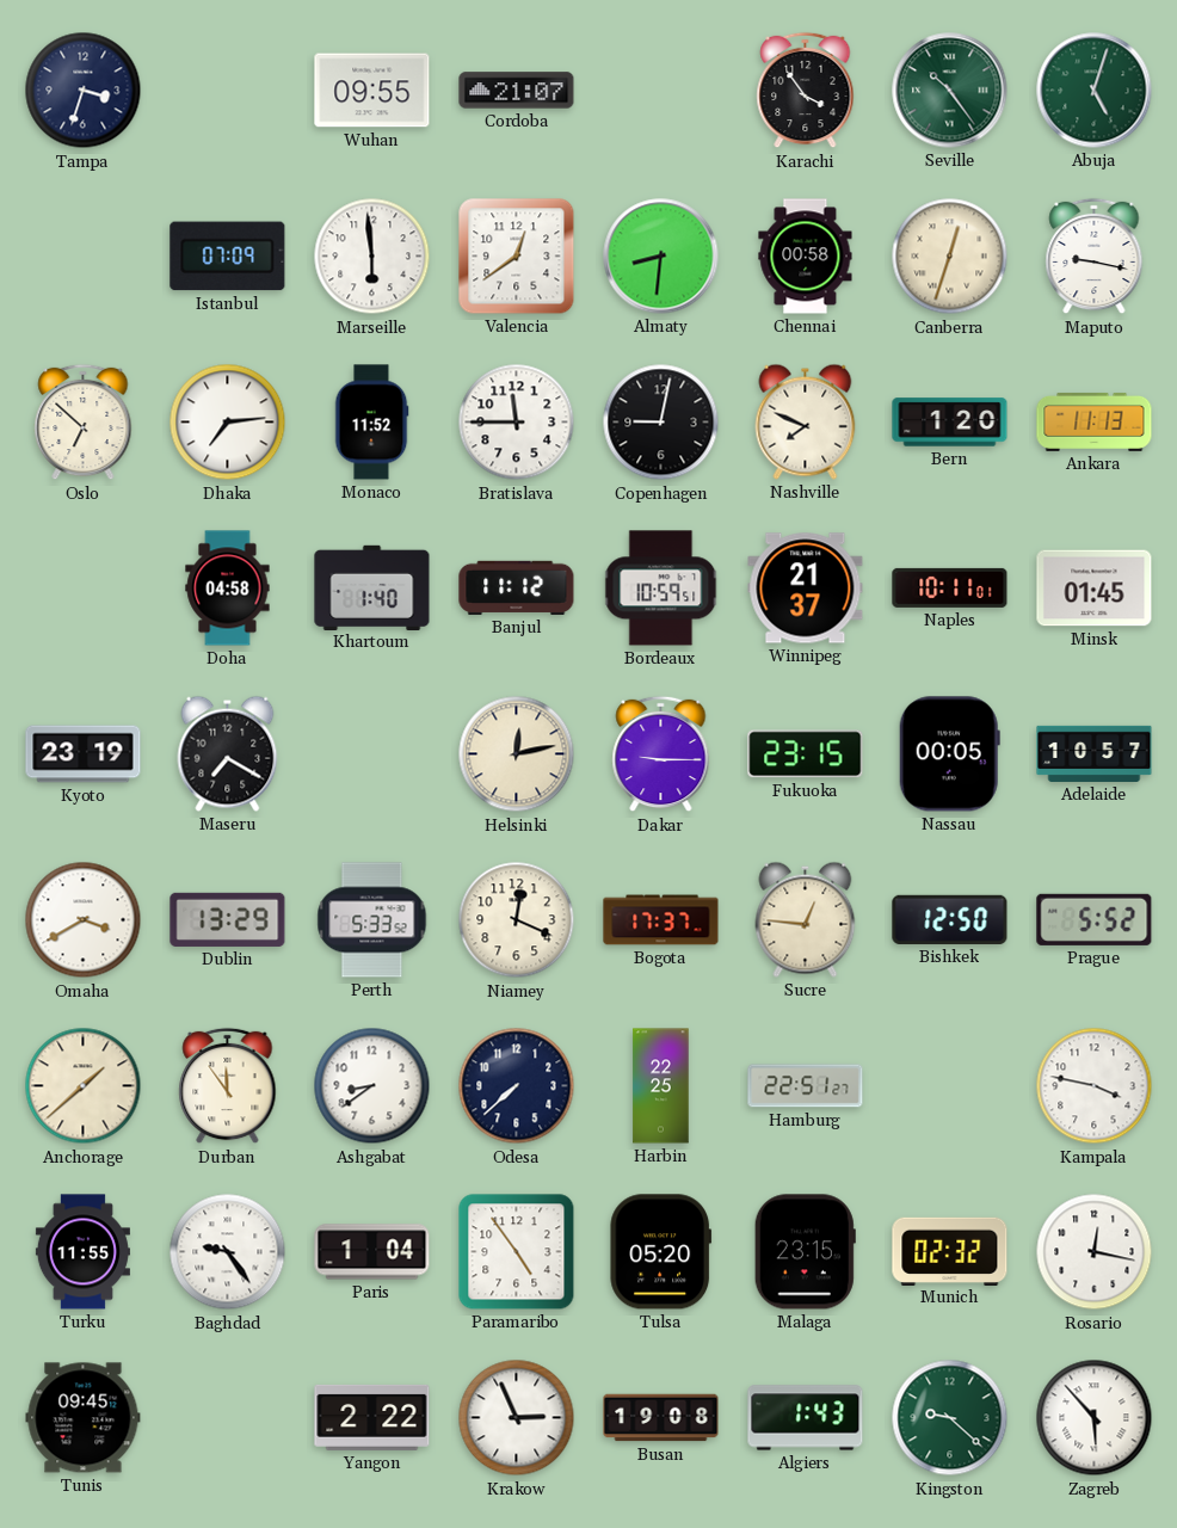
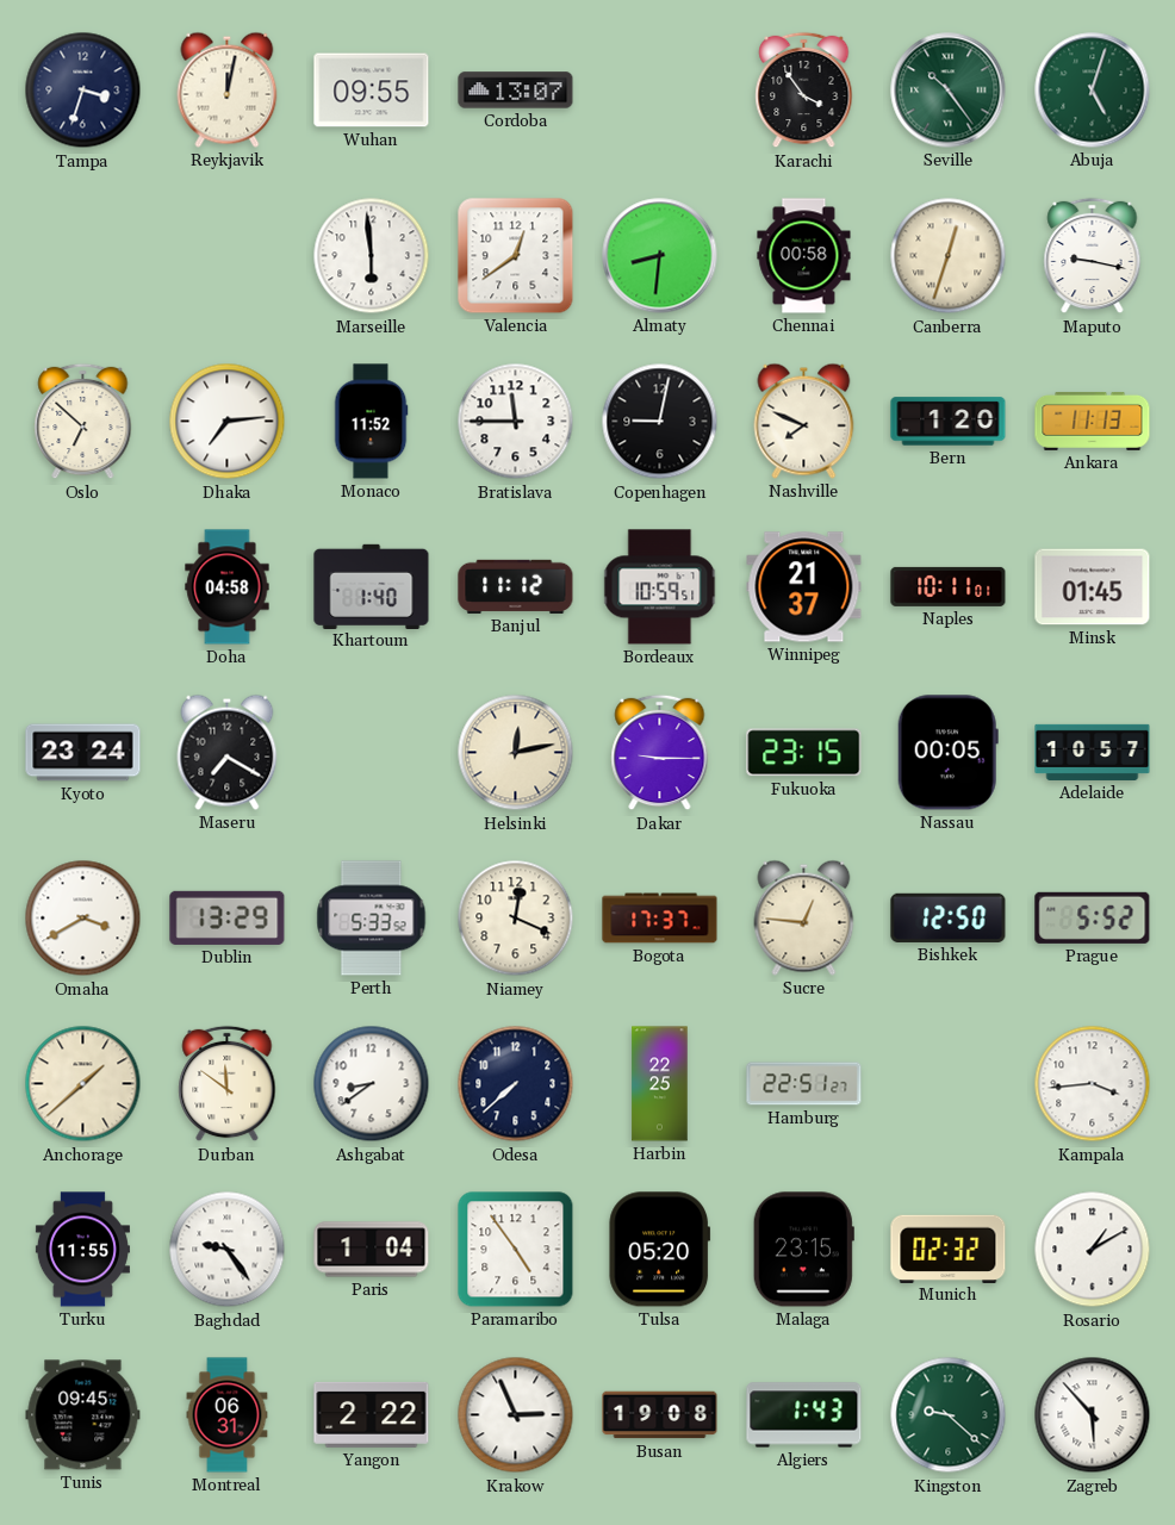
Reykjavik: none -> 12:02 (228, 89)
Cordoba: 21:07 -> 13:07 (516, 91)
Istanbul: 07:09 -> none (228, 257)
Kyoto: 23:19 -> 23:24 (83, 753)
Durban: 11:54 -> 11:51 (228, 1084)
Kampala: 3:47 -> 3:44 (1093, 1084)
Rosario: 12:17 -> 1:10 (1093, 1250)
Montreal: none -> 06:31 (228, 1415)
